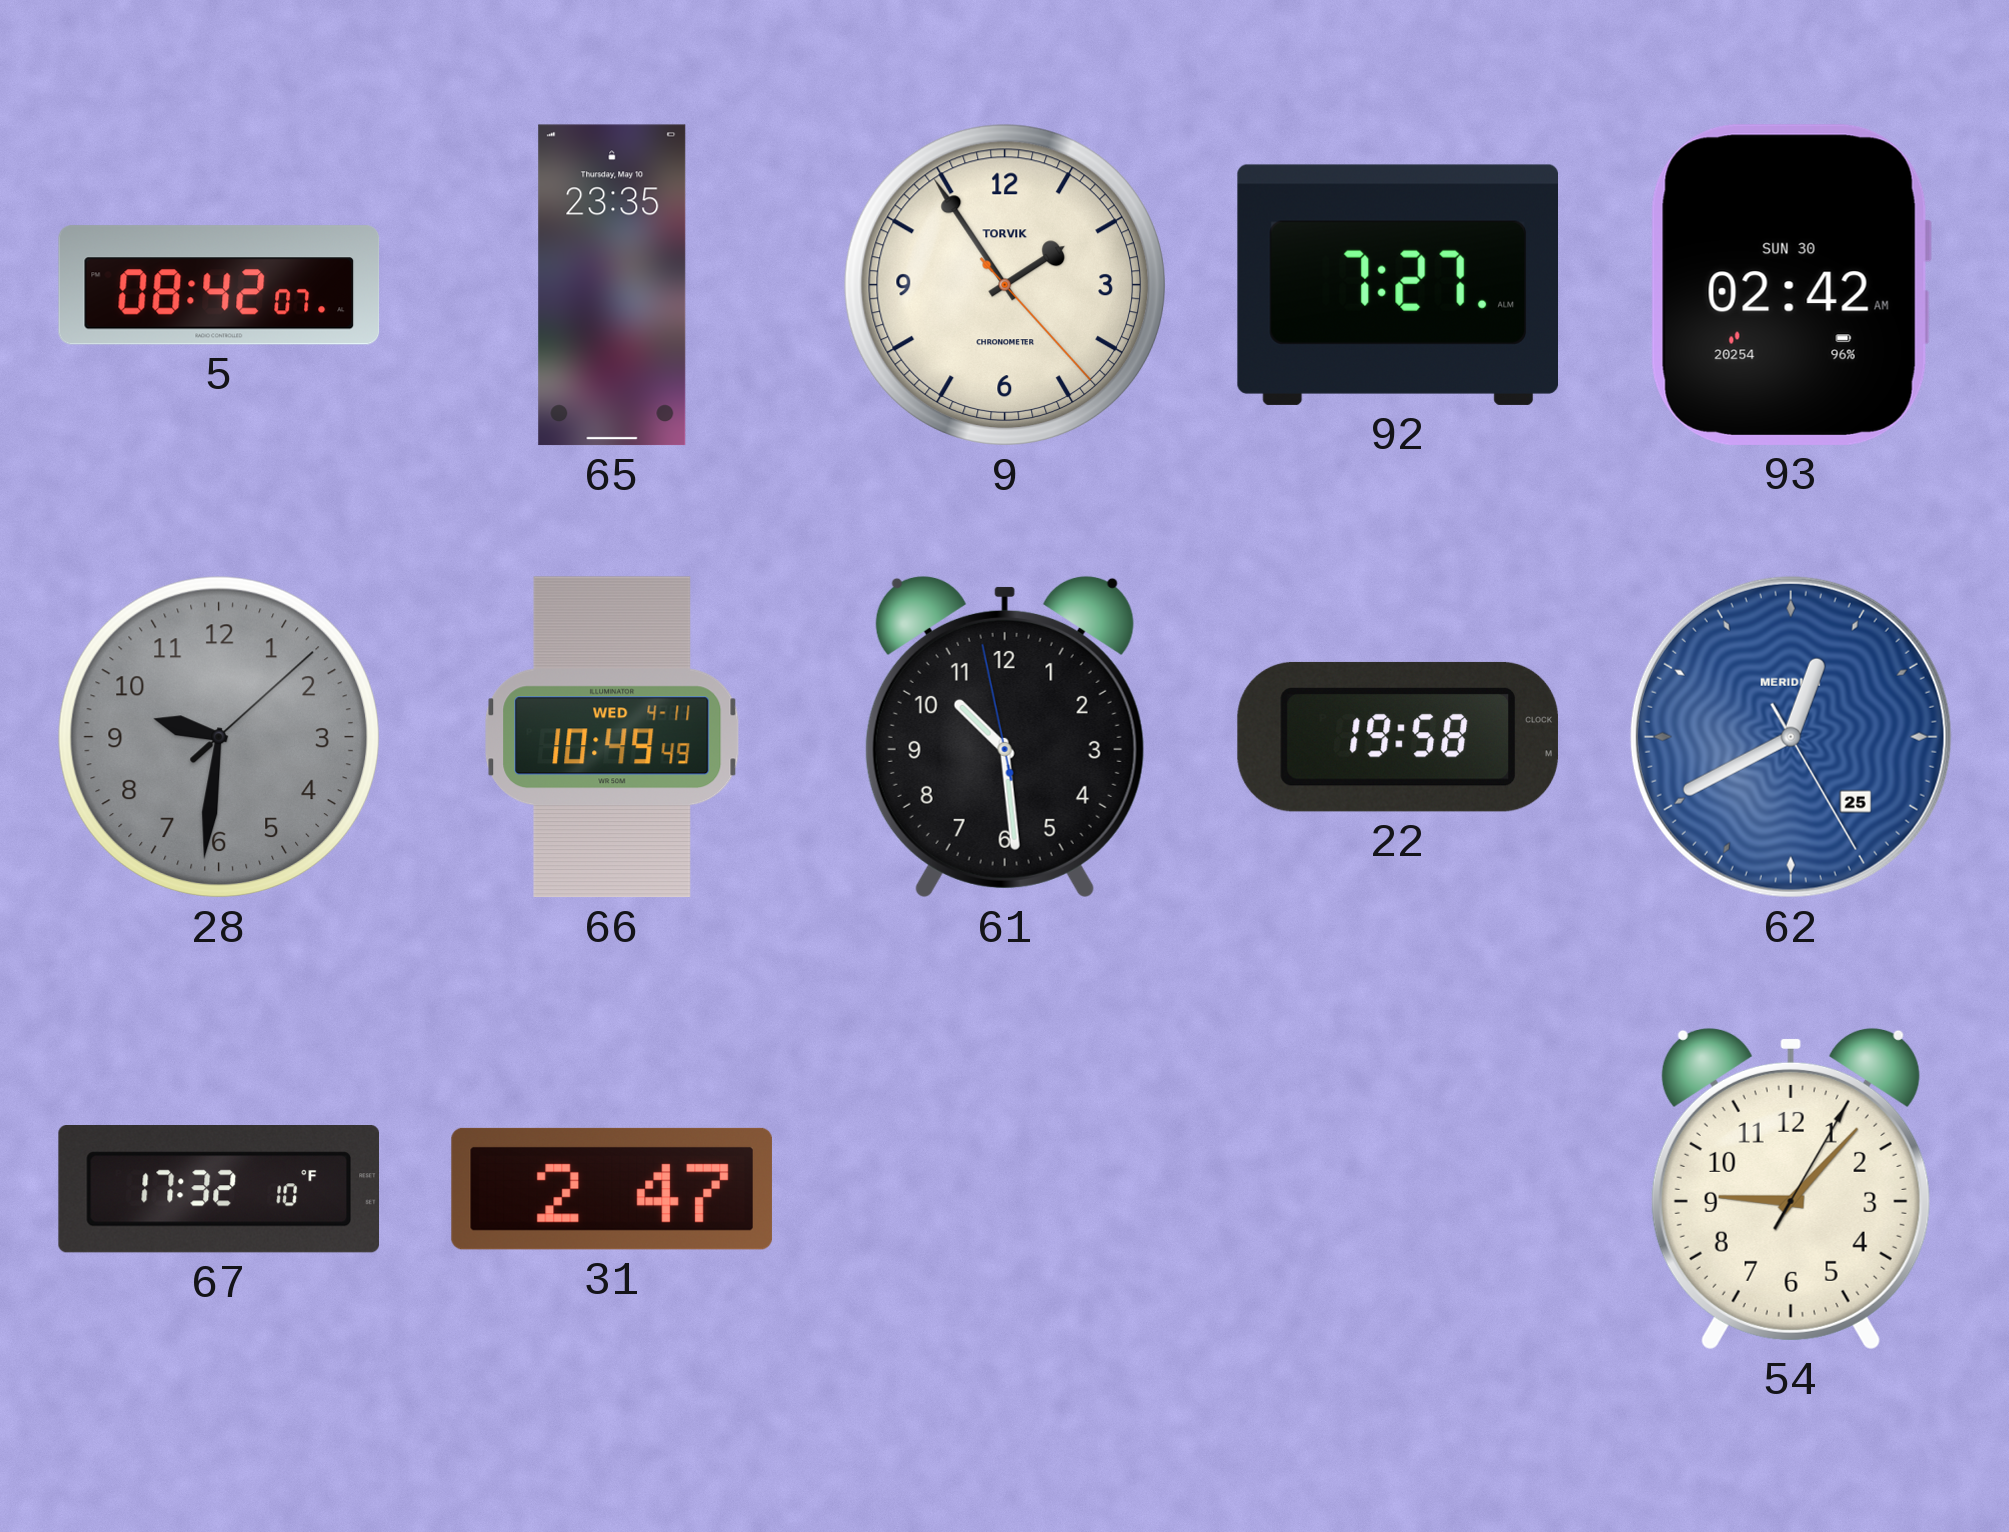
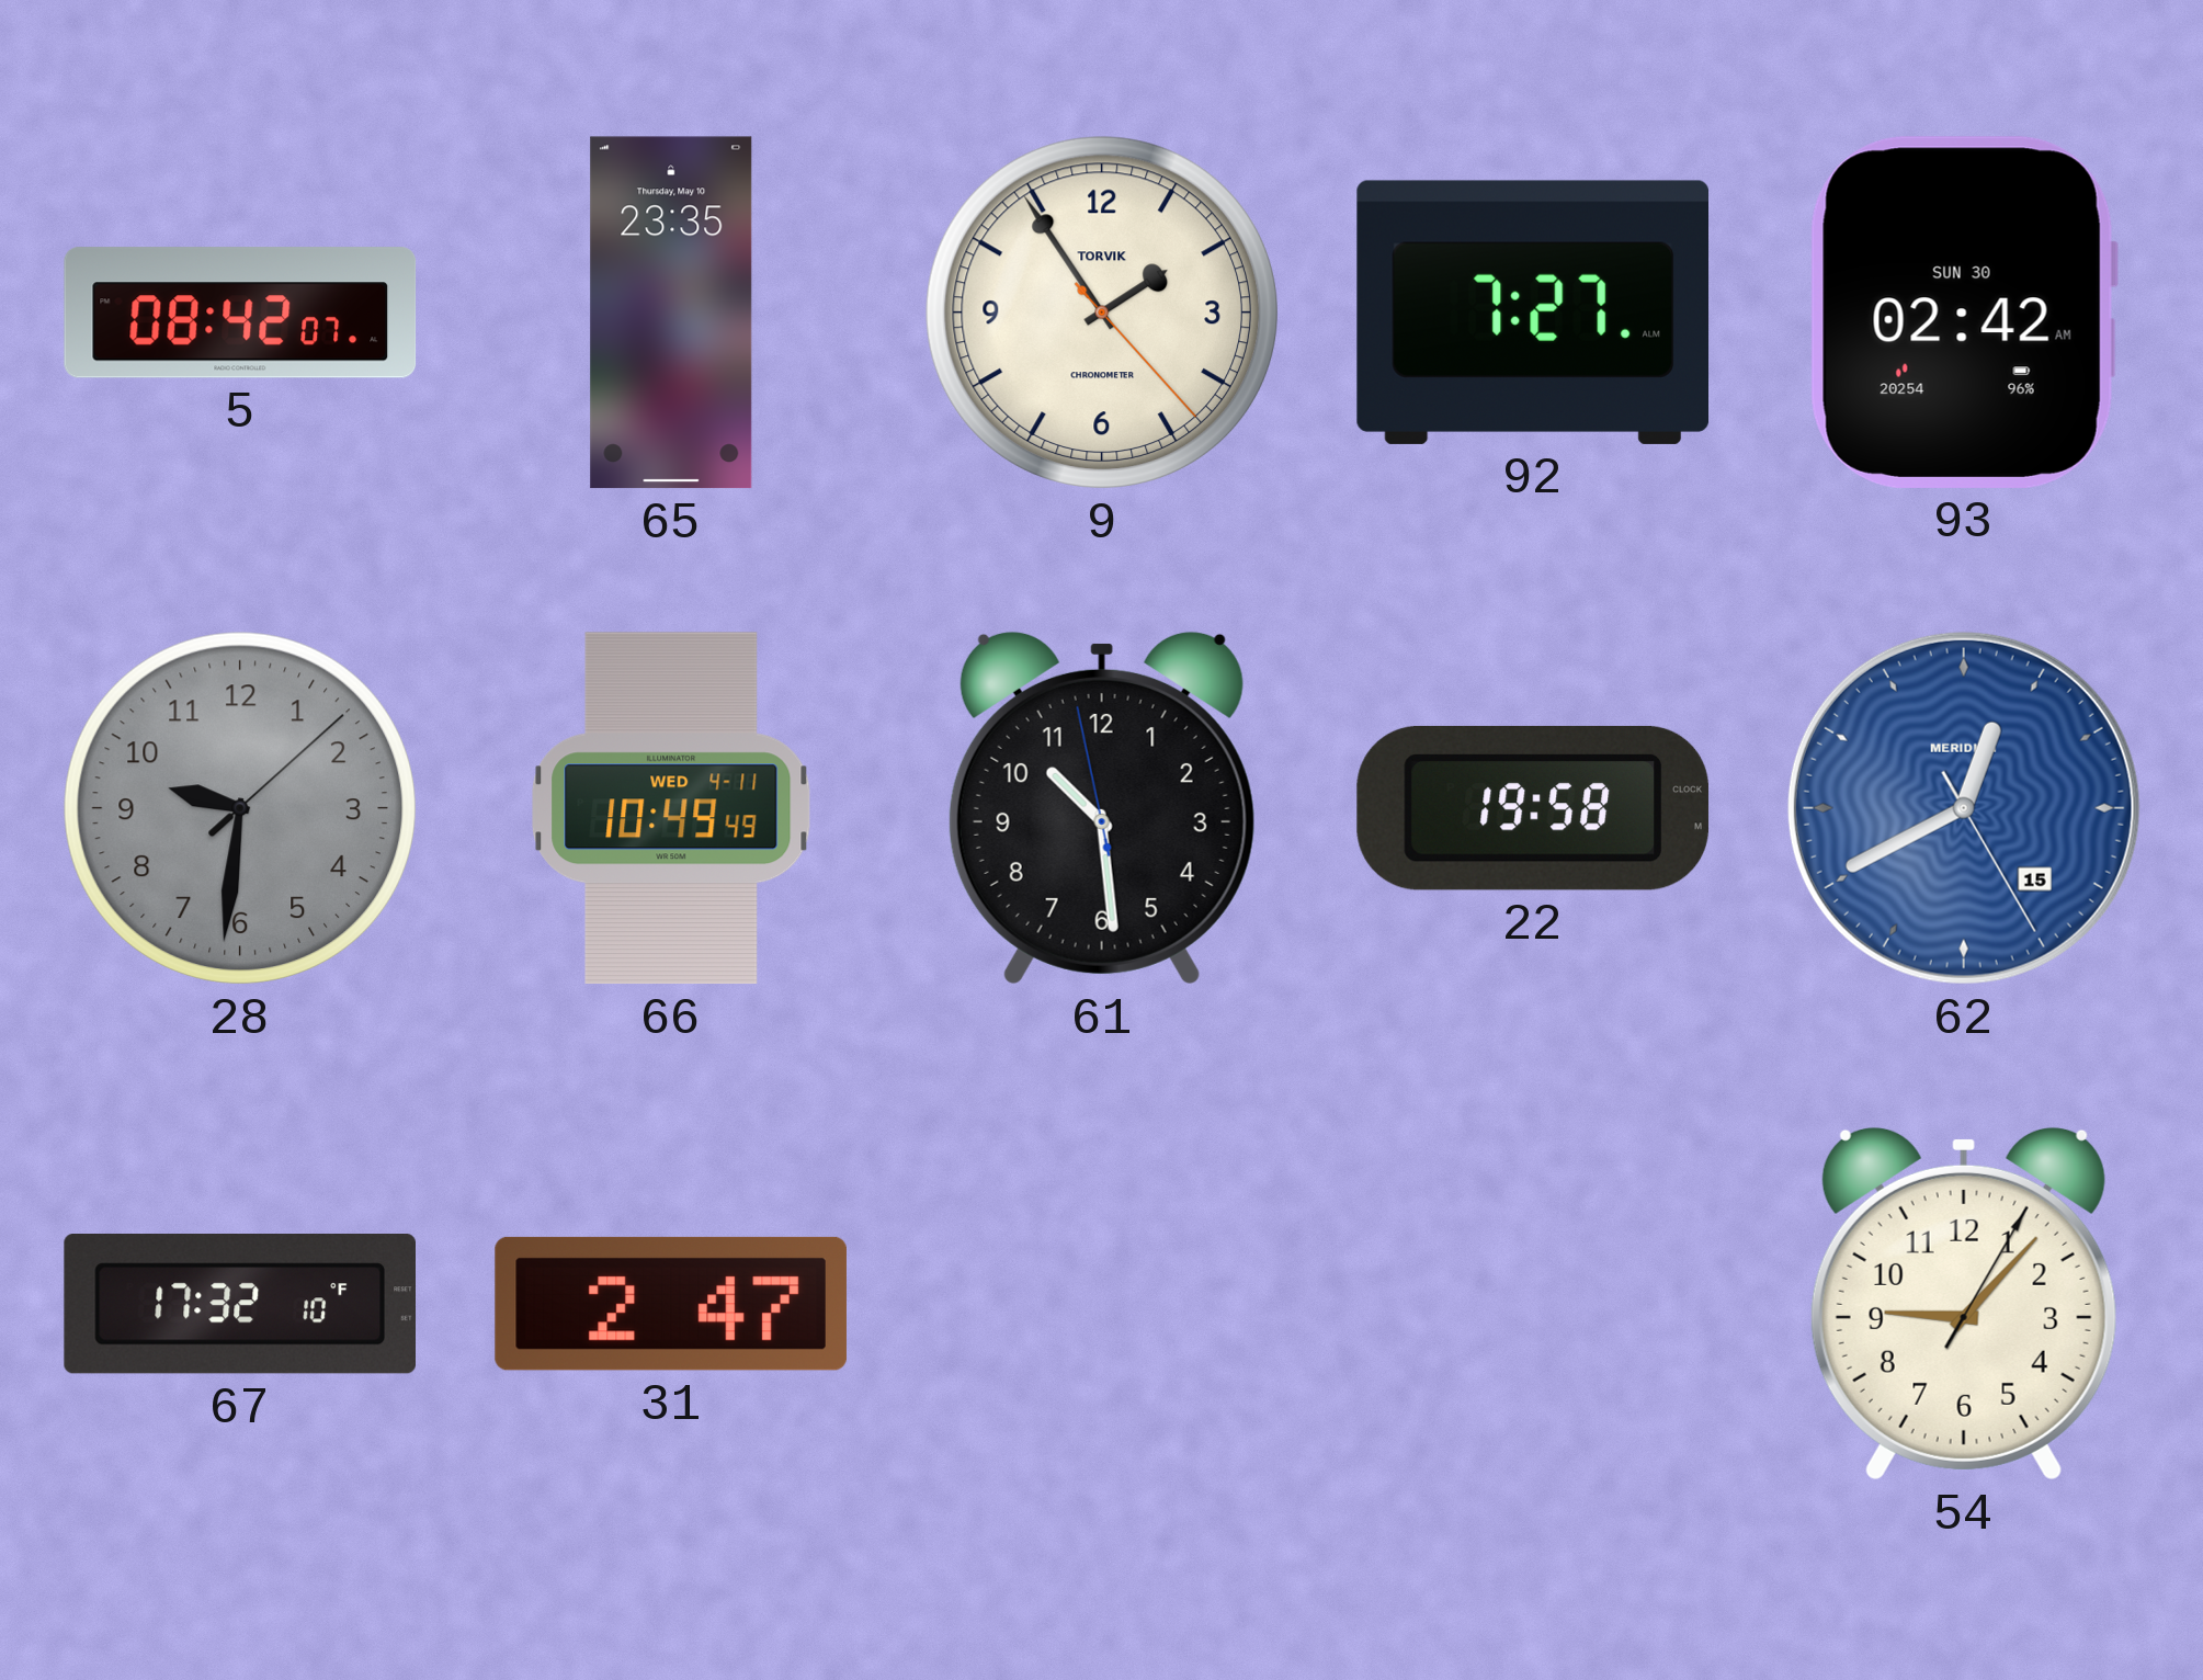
62 date: 25 -> 15 (1964, 808)
